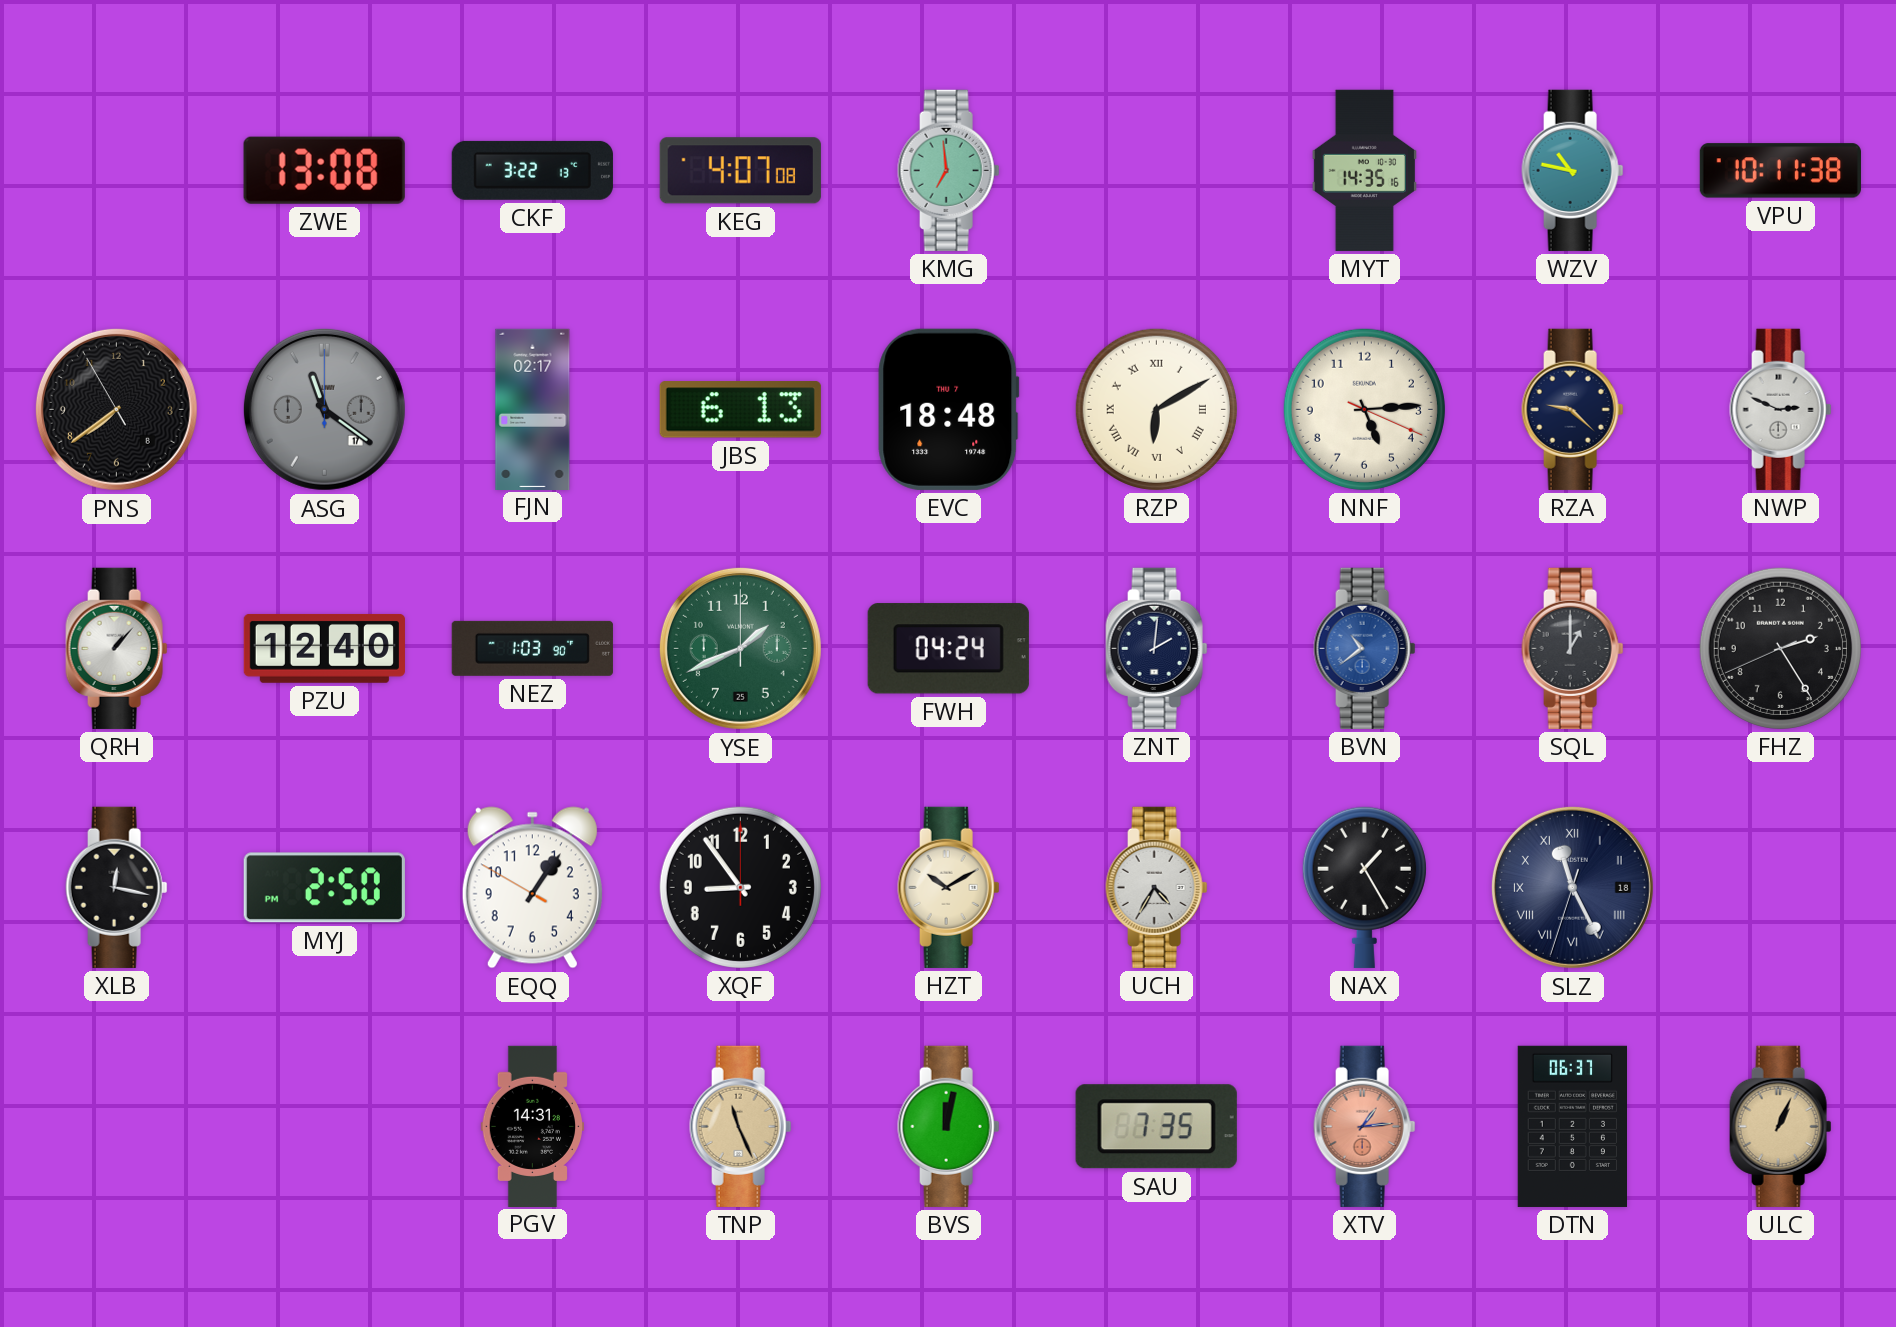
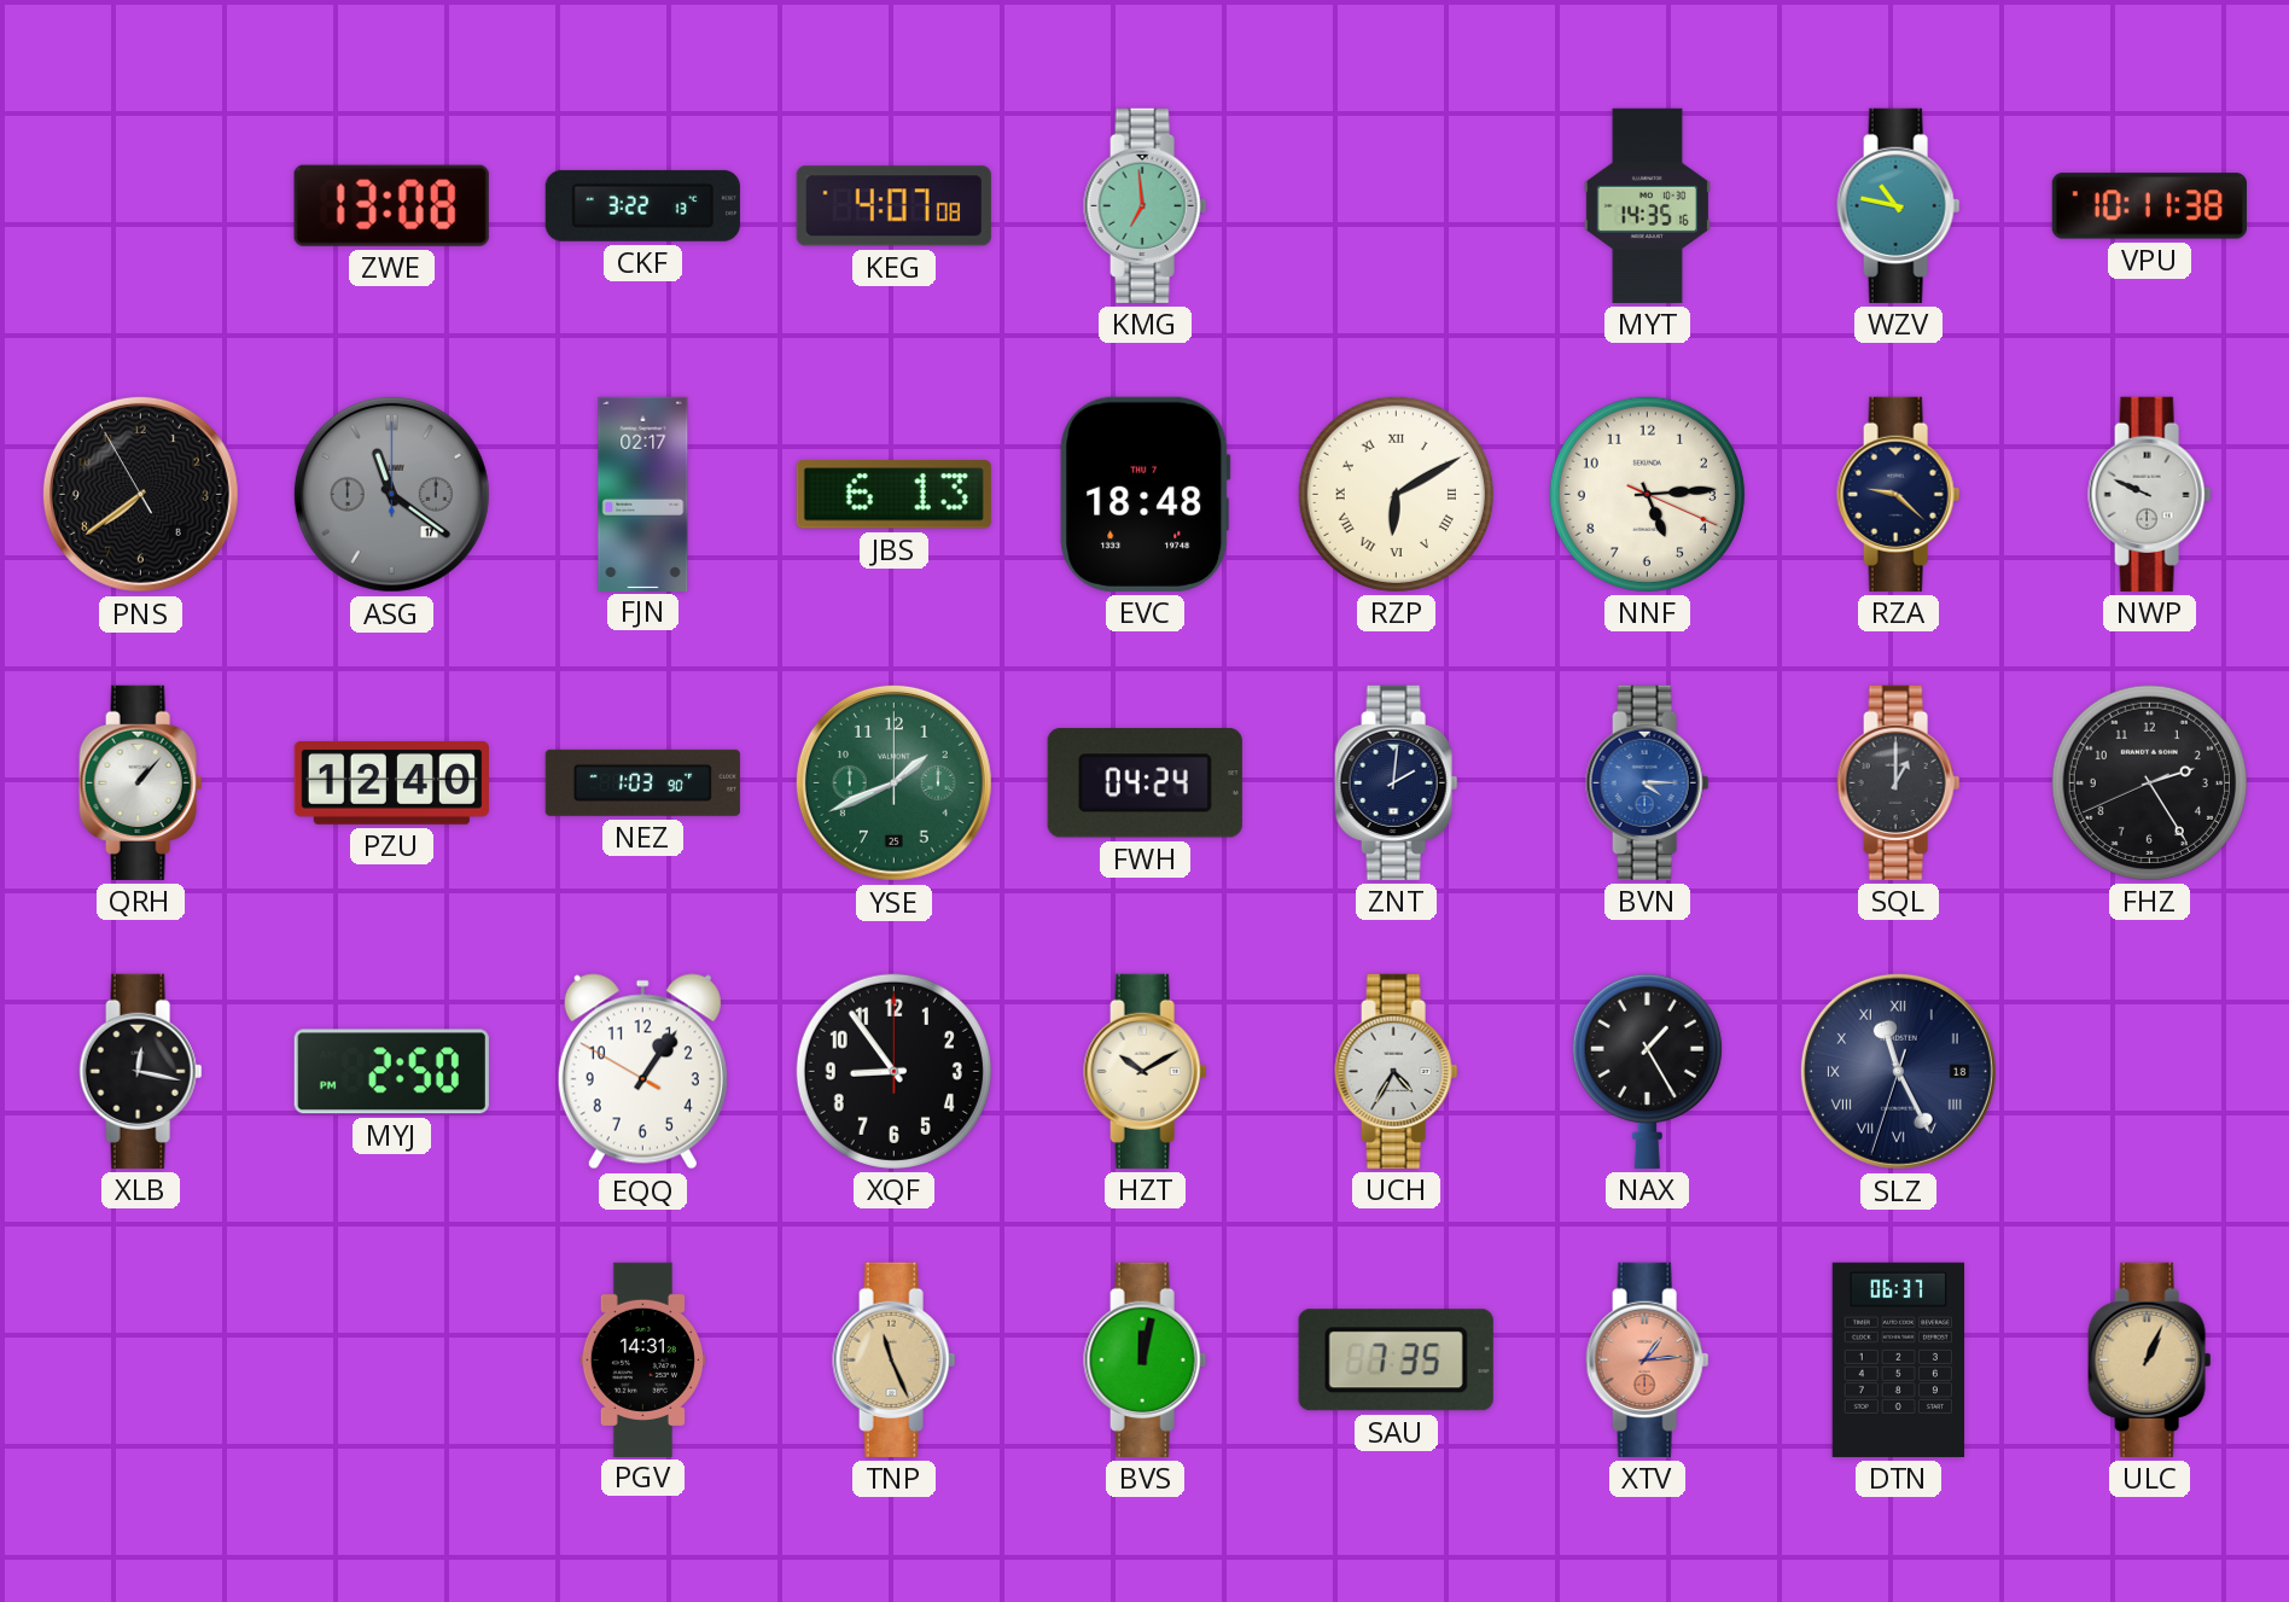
NWP: 2:49 -> 9:49 (2150, 494)
BVN: 10:39 -> 4:15 (1648, 782)
